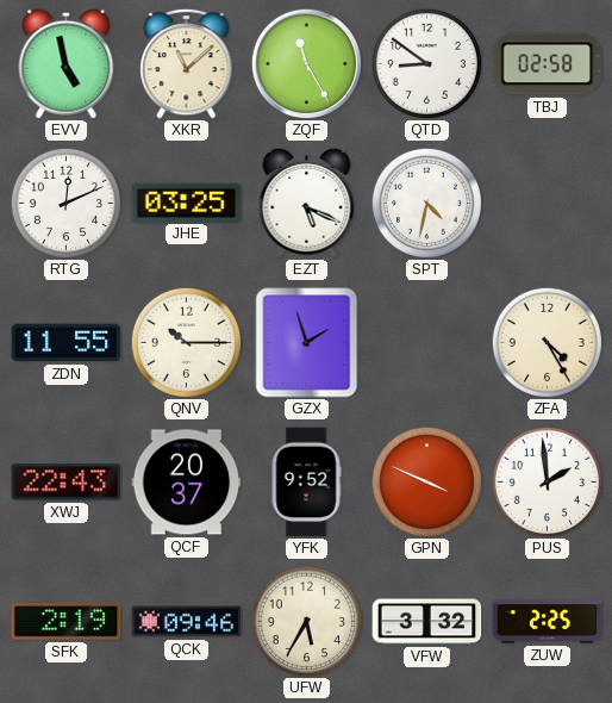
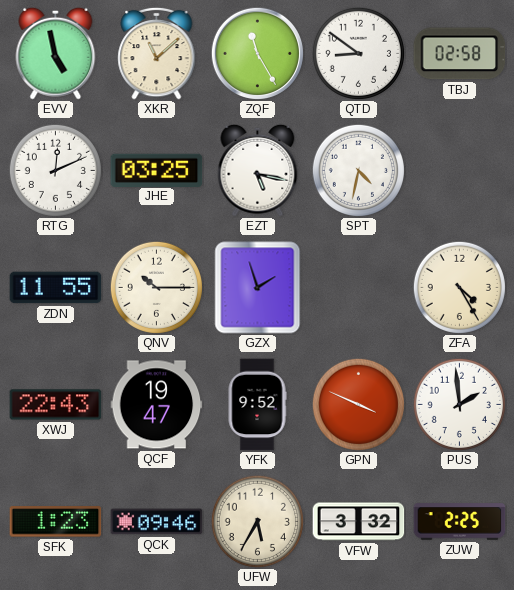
EZT: 5:19 -> 5:17 (258, 170)
QCF: 20:37 -> 19:47 (157, 405)
SFK: 2:19 -> 1:23 (56, 522)
